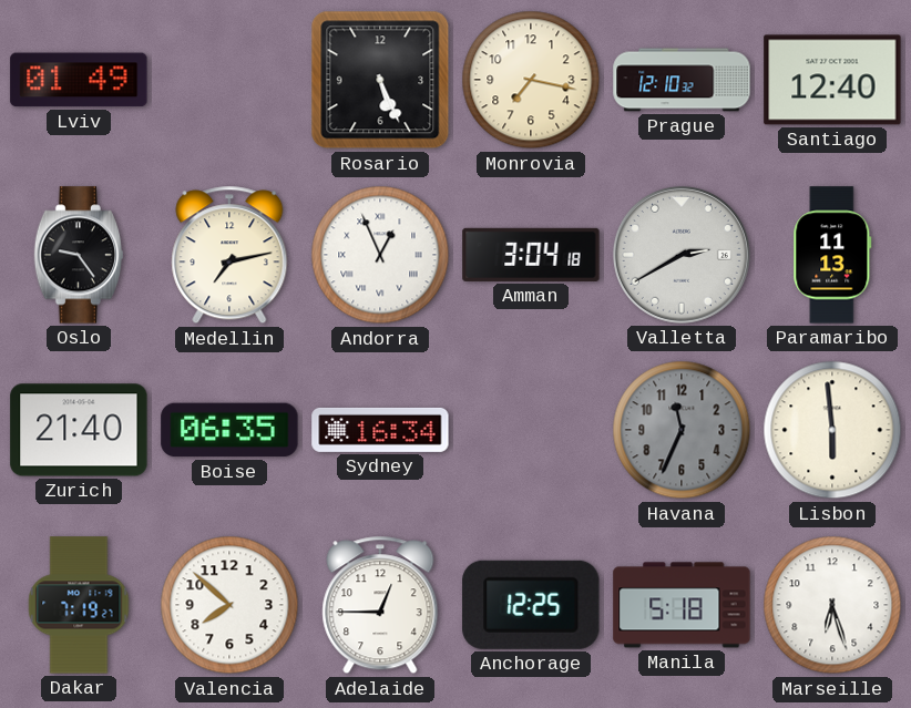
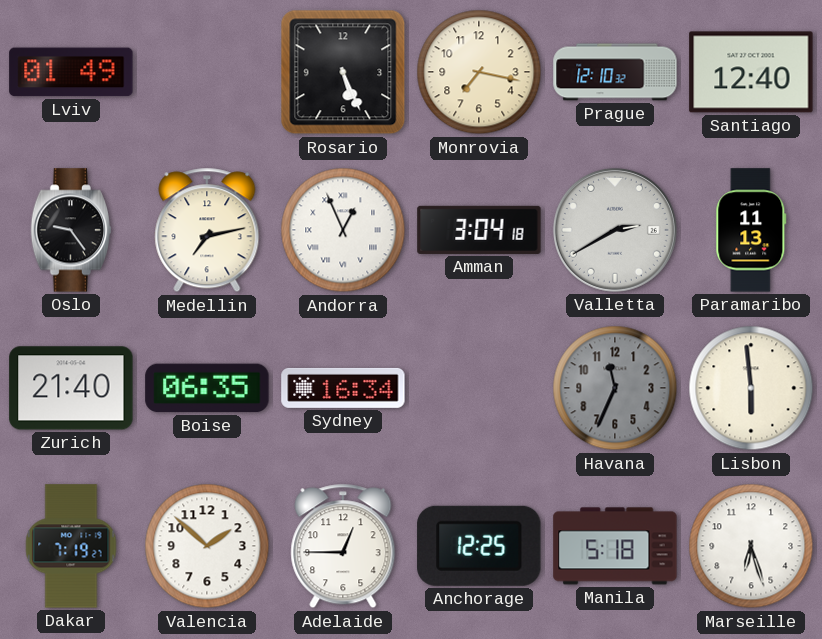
Valencia: 7:52 -> 1:52 (207, 546)
